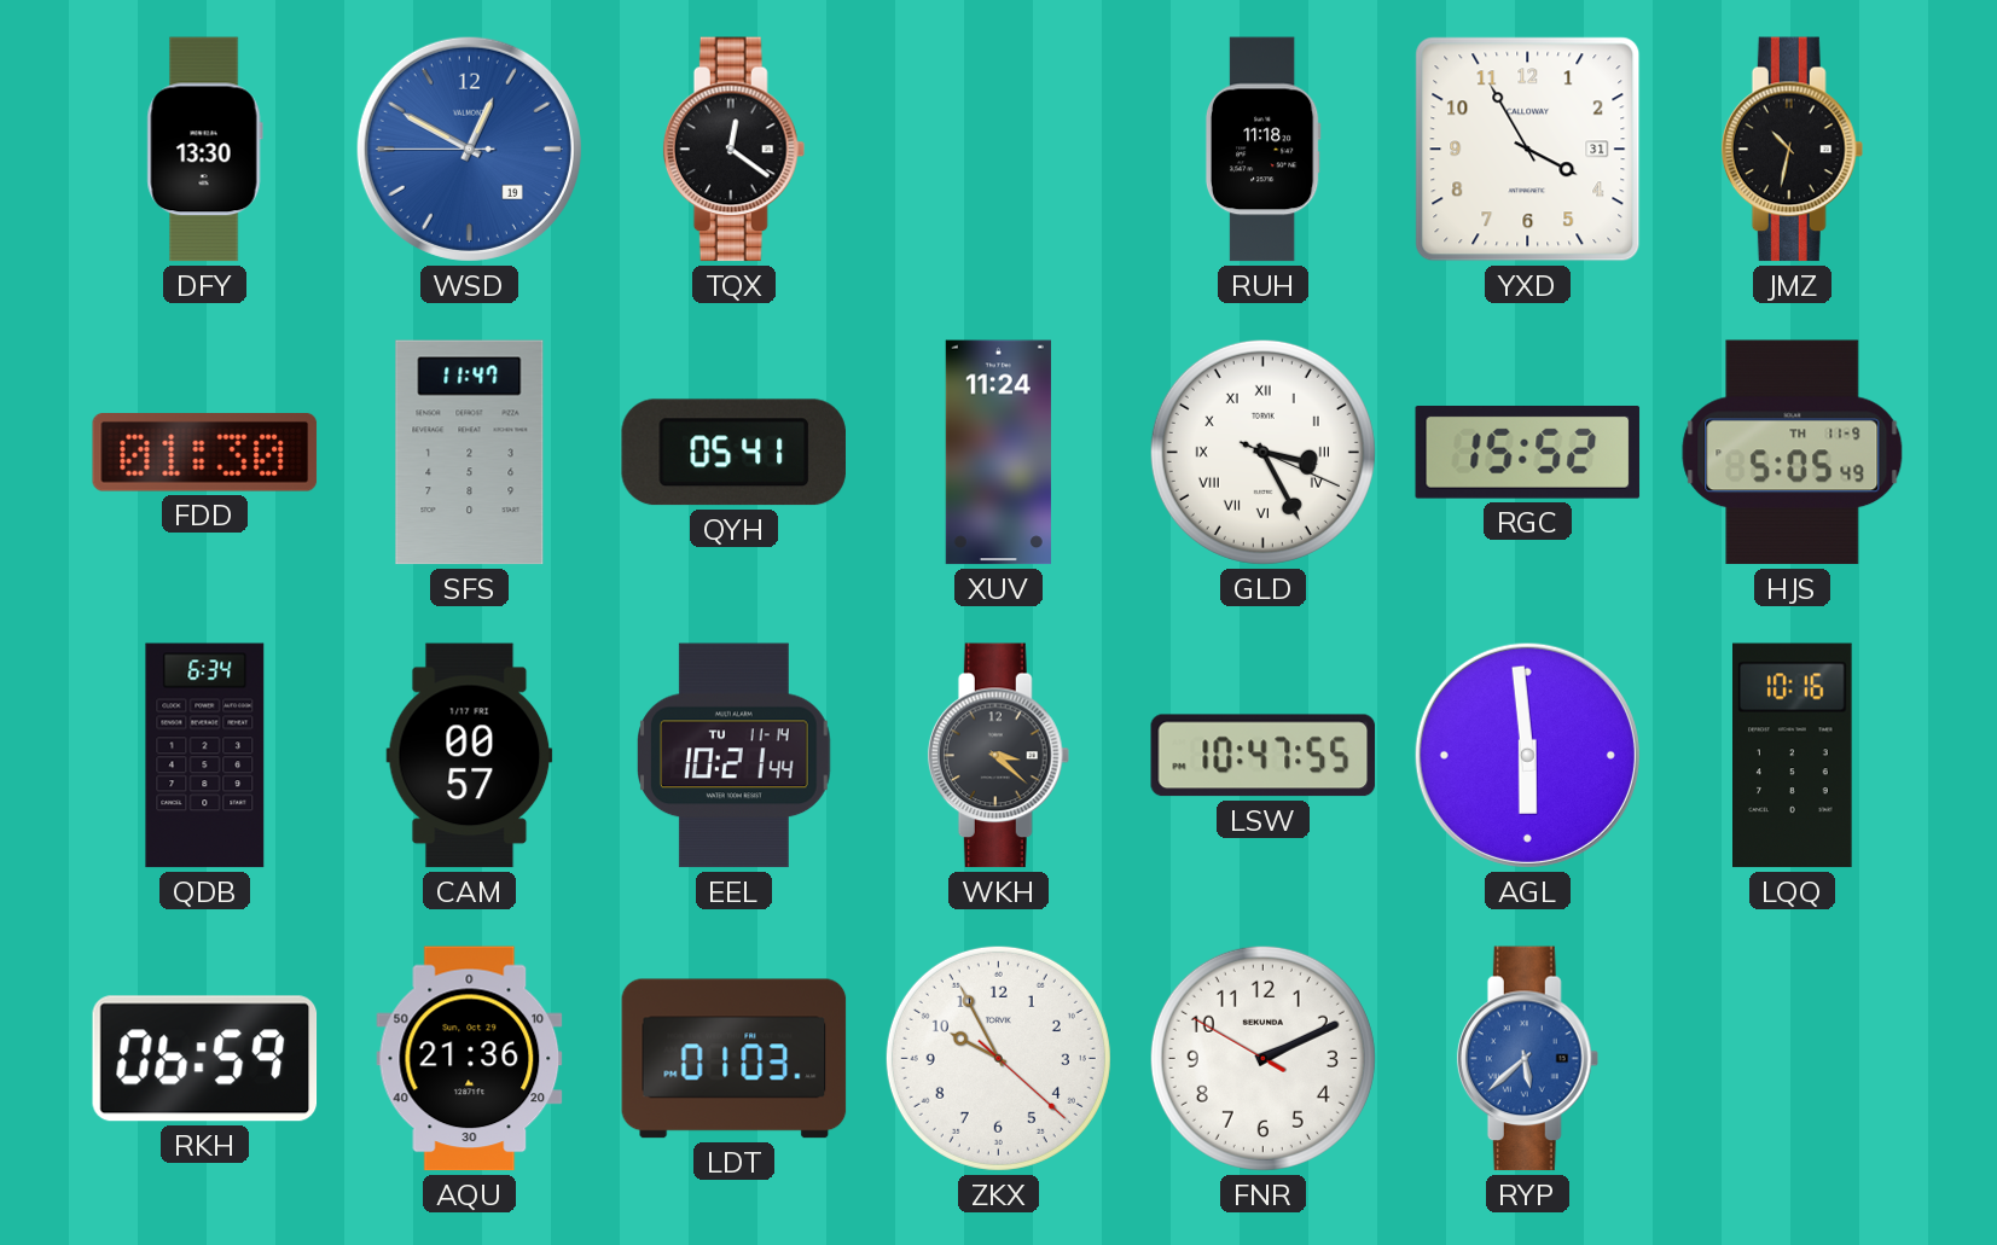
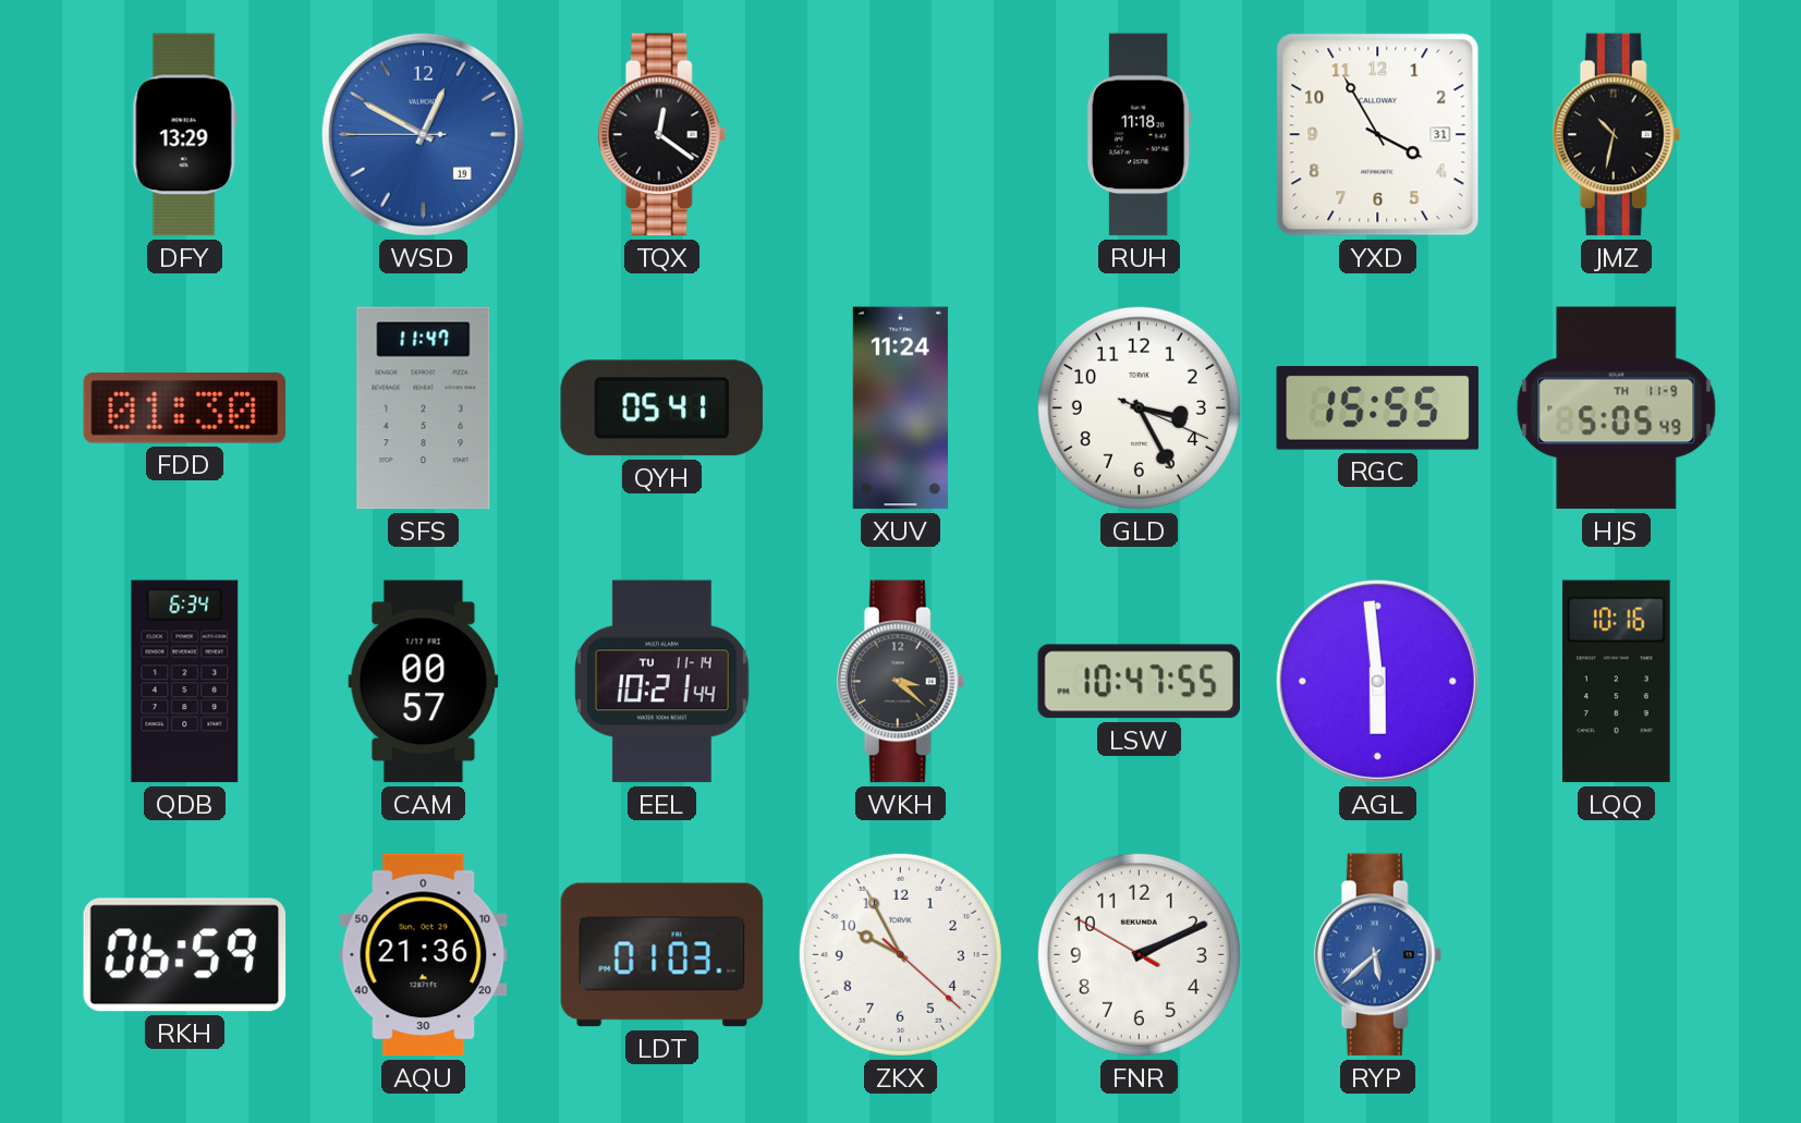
DFY: 13:30 -> 13:29 (184, 135)
GLD numerals: Roman -> Arabic (1139, 407)
RGC: 15:52 -> 15:55 (1378, 408)
